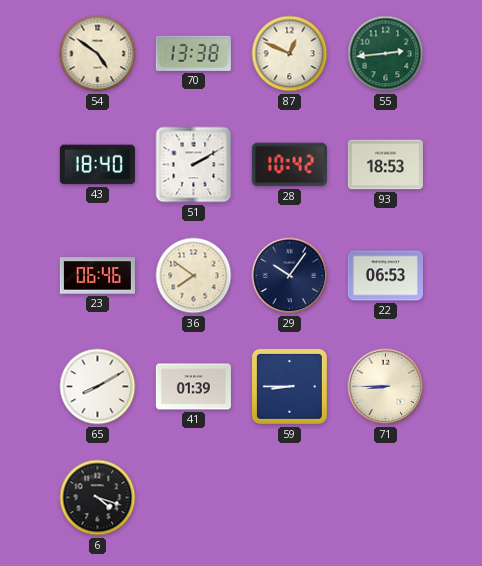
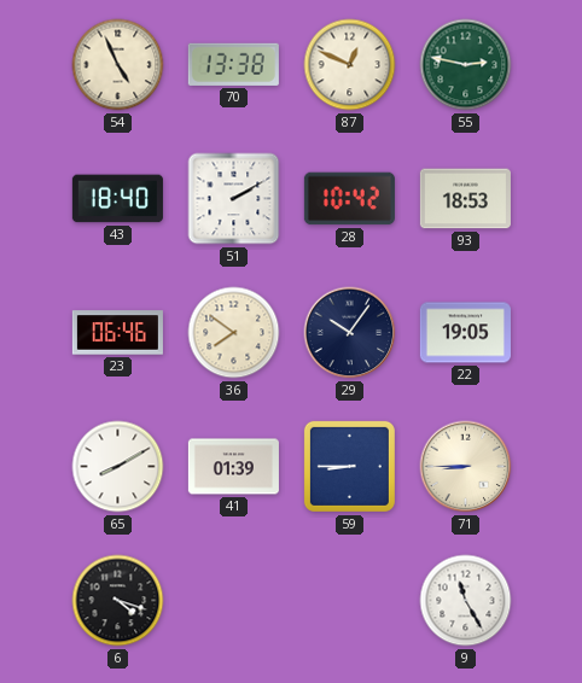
54: 4:51 -> 4:56 (118, 65)
55: 2:44 -> 2:47 (466, 65)
22: 06:53 -> 19:05 (465, 333)
9: none -> 11:25 (466, 601)
